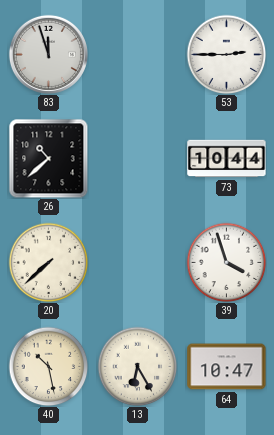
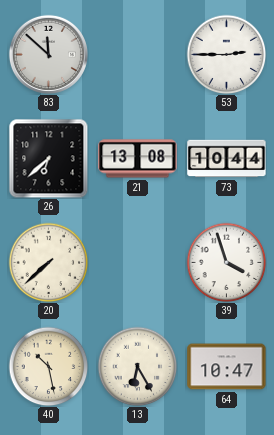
83: 11:57 -> 11:52 (48, 54)
26: 10:38 -> 6:38 (48, 158)
21: none -> 13:08 (138, 159)
